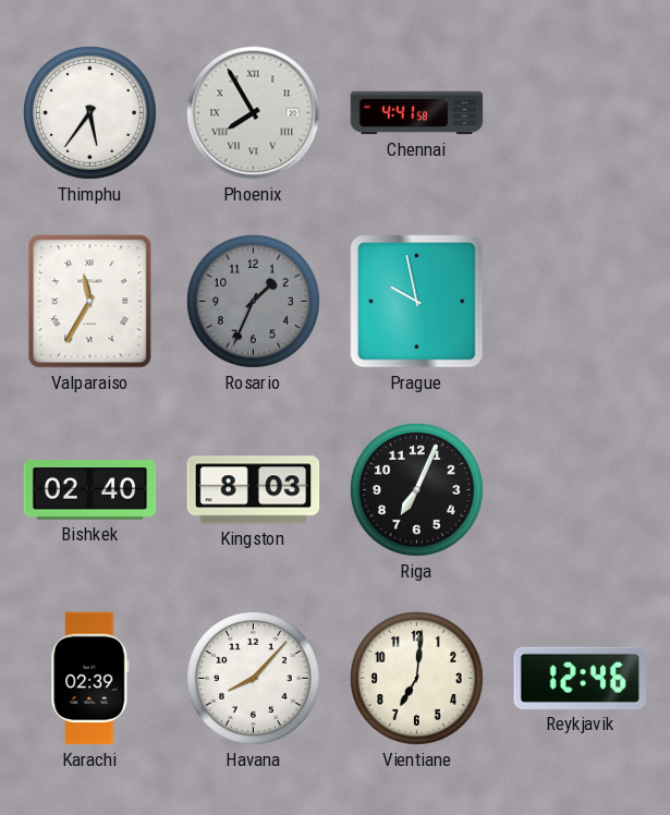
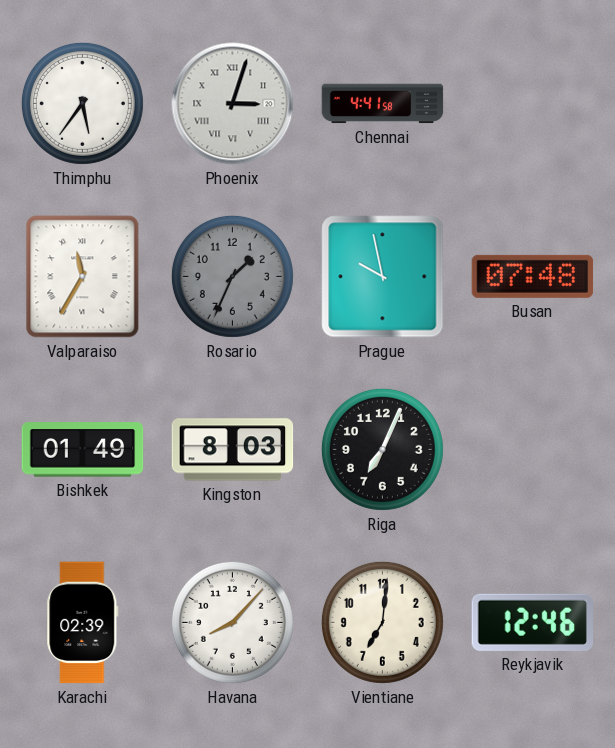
Phoenix: 7:55 -> 3:03 (233, 104)
Busan: none -> 07:48 (533, 276)
Bishkek: 02:40 -> 01:49 (83, 450)
